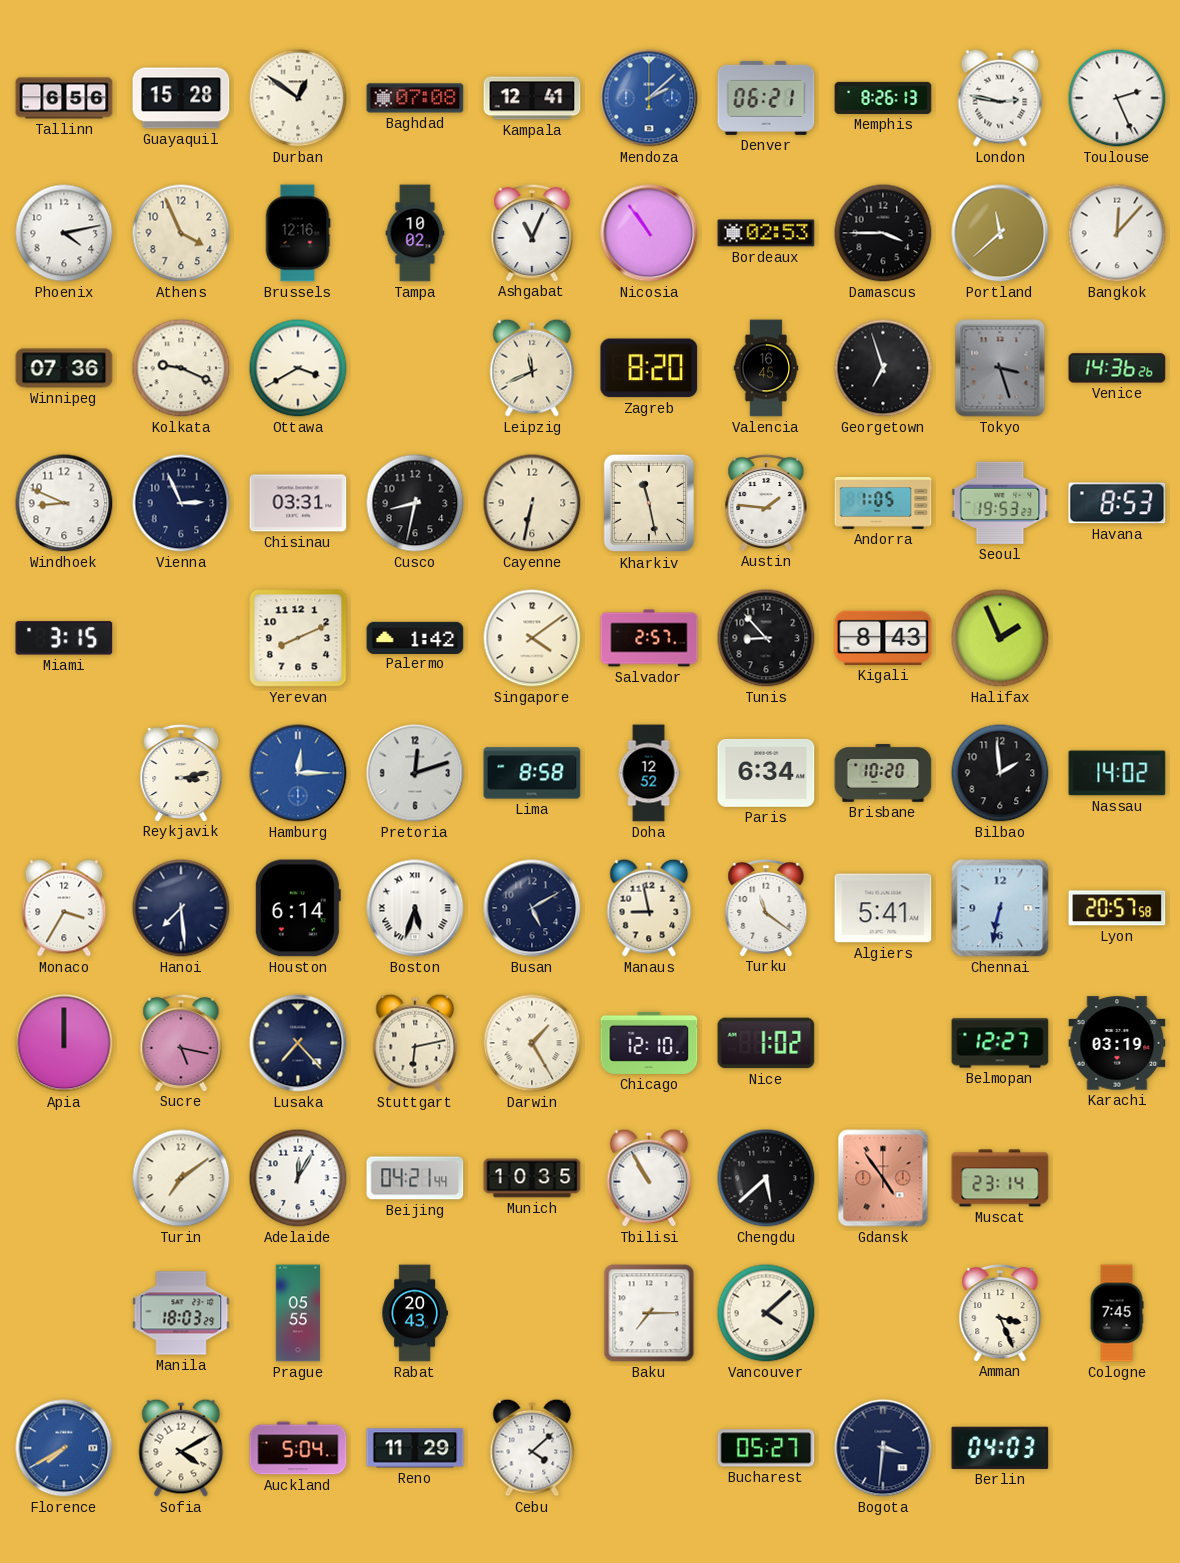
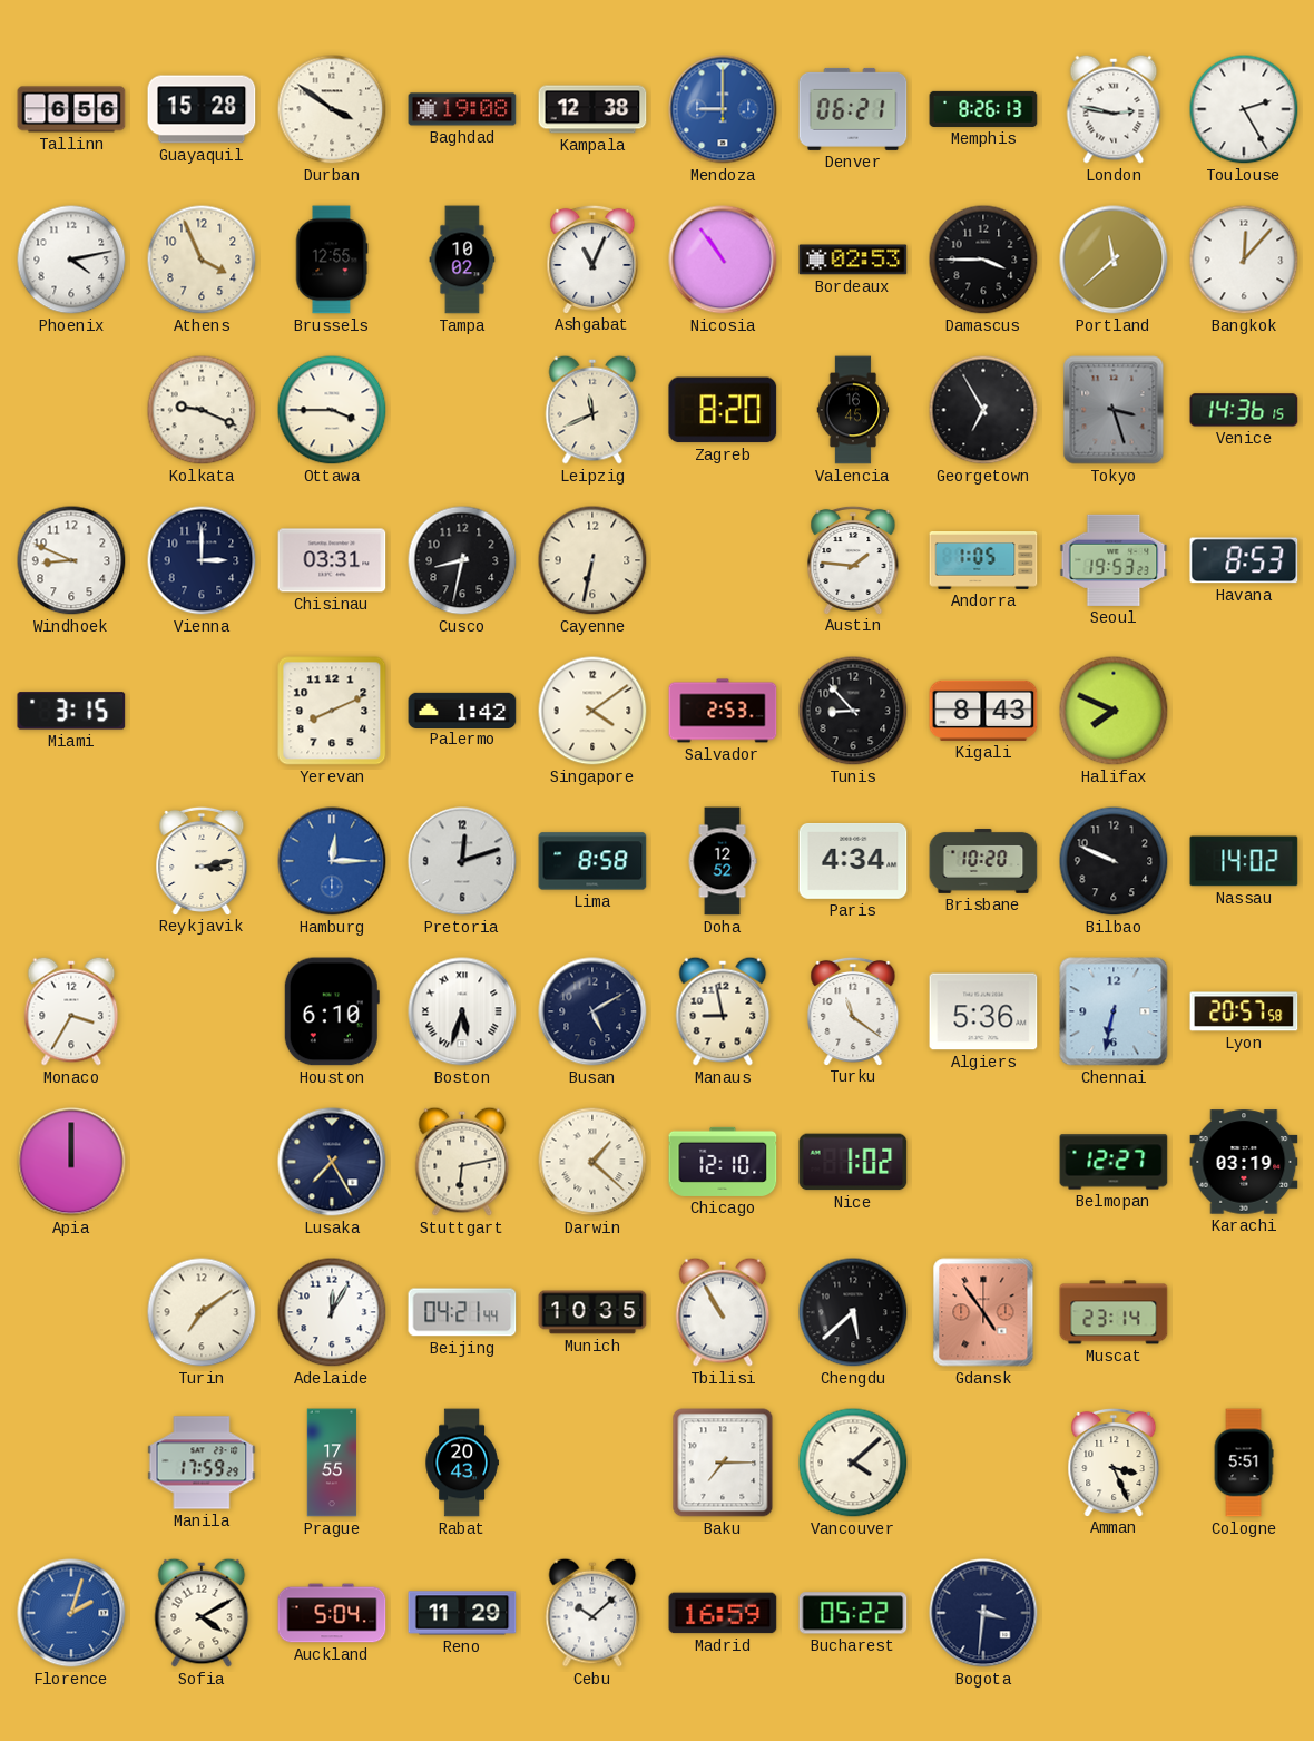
Durban: 12:51 -> 3:51 (332, 109)
Baghdad: 07:08 -> 19:08 (462, 109)
Kampala: 12:41 -> 12:38 (592, 109)
Mendoza: 2:08 -> 9:00 (723, 109)
Toulouse: 2:26 -> 2:25 (1244, 109)
Brussels: 12:16 -> 12:55 (332, 260)
Winnipeg: 07:36 -> none (64, 368)
Ottawa: 3:40 -> 3:45 (332, 410)
Georgetown: 6:57 -> 6:55 (983, 410)
Venice: 14:36:26 -> 14:36:15 (1244, 410)
Vienna: 2:56 -> 3:00 (202, 560)
Kharkiv: 11:28 -> none (649, 503)
Salvador: 2:57 -> 2:53 (723, 711)
Halifax: 1:56 -> 7:49 (1114, 711)
Paris: 6:34 -> 4:34 (853, 861)
Bilbao: 1:59 -> 9:49 (1114, 861)
Hanoi: 7:29 -> none (181, 908)
Houston: 6:14 -> 6:10 (332, 1011)
Algiers: 5:41 -> 5:36 (983, 1011)
Sucre: 5:17 -> none (181, 1042)
Lusaka: 7:23 -> 7:25 (332, 1162)
Darwin: 1:25 -> 1:22 (592, 1162)
Manila: 18:03 -> 17:59 (202, 1463)
Prague: 05:55 -> 17:55 (332, 1463)
Cologne: 7:45 -> 5:51 (1244, 1463)
Florence: 7:40 -> 2:03 (71, 1613)
Cebu: 4:08 -> 10:08 (592, 1613)
Madrid: none -> 16:59 (723, 1613)
Bucharest: 05:27 -> 05:22 (853, 1613)
Berlin: 04:03 -> none (1000, 1448)
